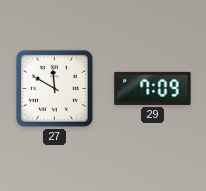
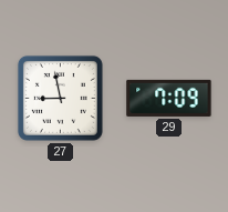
27: 11:50 -> 8:58 (60, 98)
